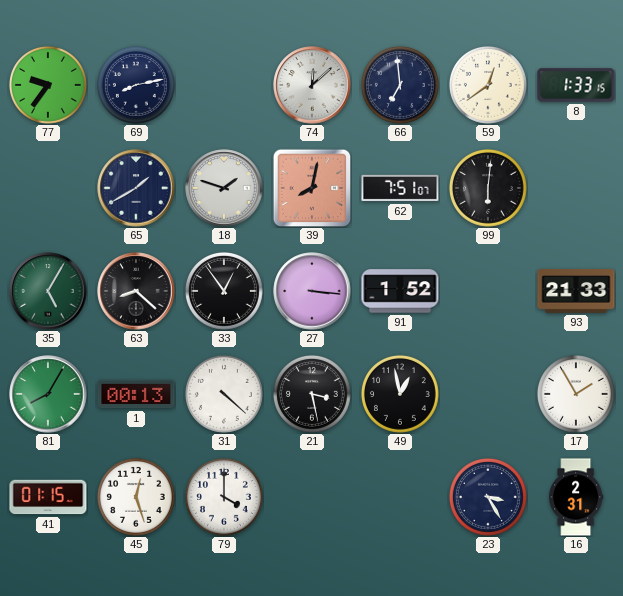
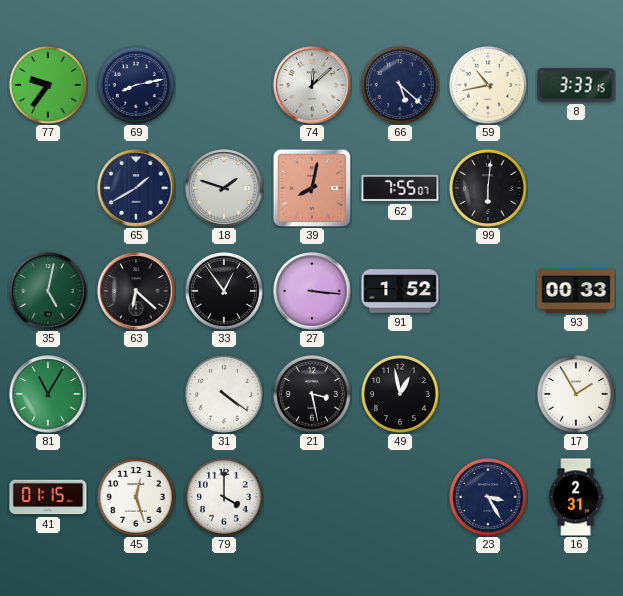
66: 6:59 -> 5:22 (400, 85)
59: 12:39 -> 10:43 (488, 85)
8: 1:33 -> 3:33 (576, 85)
62: 7:51 -> 7:55 (400, 188)
35: 5:05 -> 5:02 (48, 291)
63: 8:22 -> 6:22 (136, 291)
93: 21:33 -> 00:33 (576, 292)
81: 8:05 -> 11:05 (48, 394)
1: 00:13 -> none (136, 394)
31: 4:22 -> 4:21 (224, 394)
